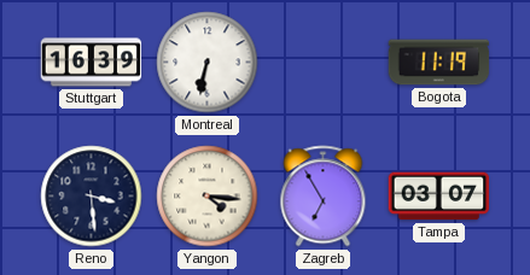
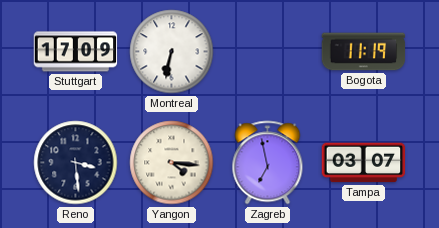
Stuttgart: 16:39 -> 17:09 (76, 52)
Zagreb: 6:55 -> 6:58 (268, 163)
